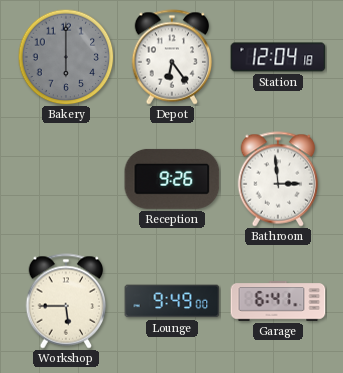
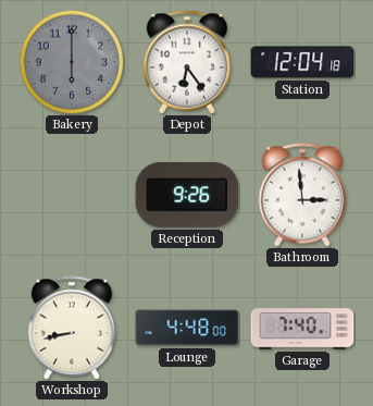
Workshop: 5:45 -> 8:43 (72, 328)
Lounge: 9:49 -> 4:48 (187, 328)
Garage: 6:41 -> 7:40 (302, 328)
